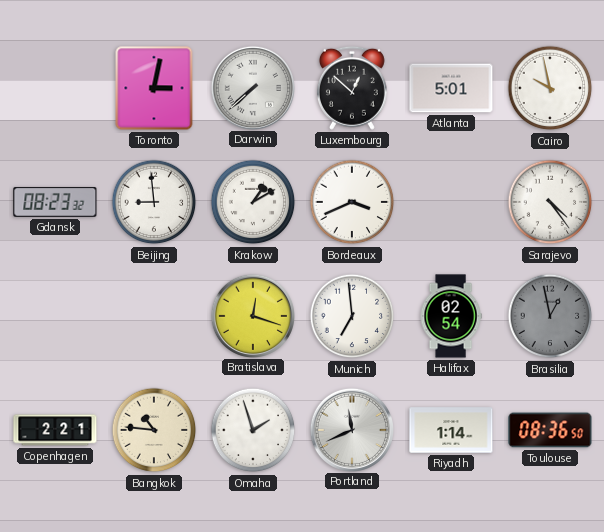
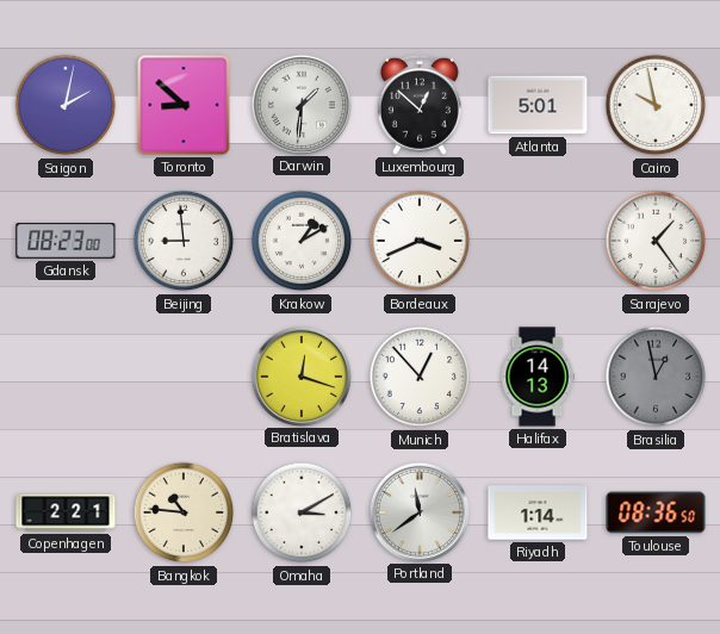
Saigon: none -> 2:02 (66, 105)
Toronto: 3:02 -> 8:52 (184, 105)
Darwin: 7:38 -> 1:31 (300, 104)
Gdansk: 08:23:32 -> 08:23:00 (66, 241)
Sarajevo: 4:24 -> 1:24 (656, 241)
Munich: 6:59 -> 12:53 (420, 377)
Halifax: 02:54 -> 14:13 (538, 377)
Omaha: 1:57 -> 3:10 (302, 512)
Portland: 11:41 -> 11:39 (418, 511)
